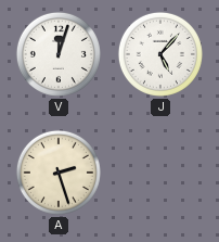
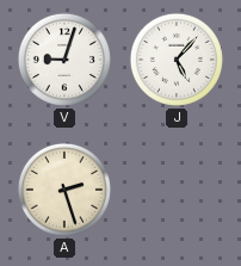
V: 12:03 -> 9:03 (64, 60)
